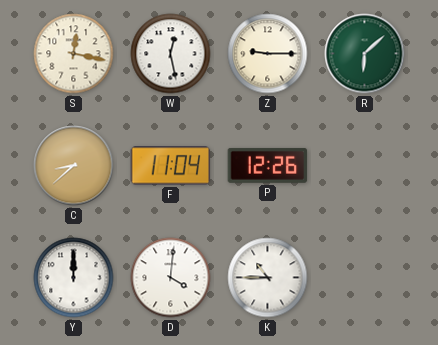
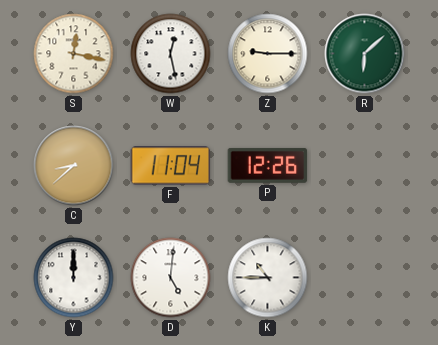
D: 4:01 -> 5:01 (171, 278)
